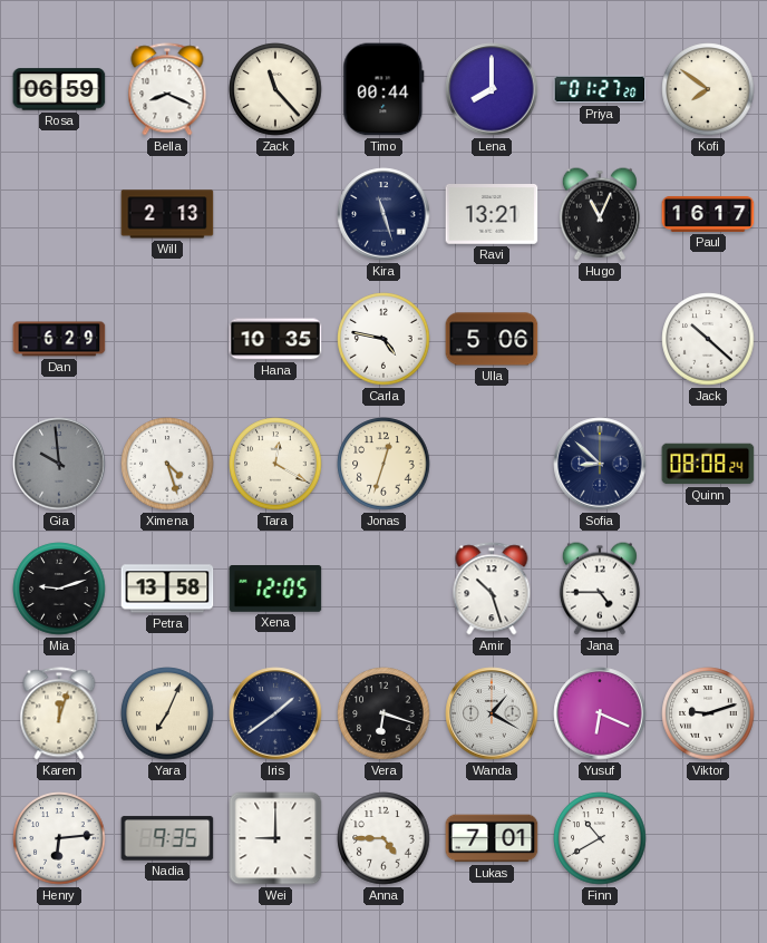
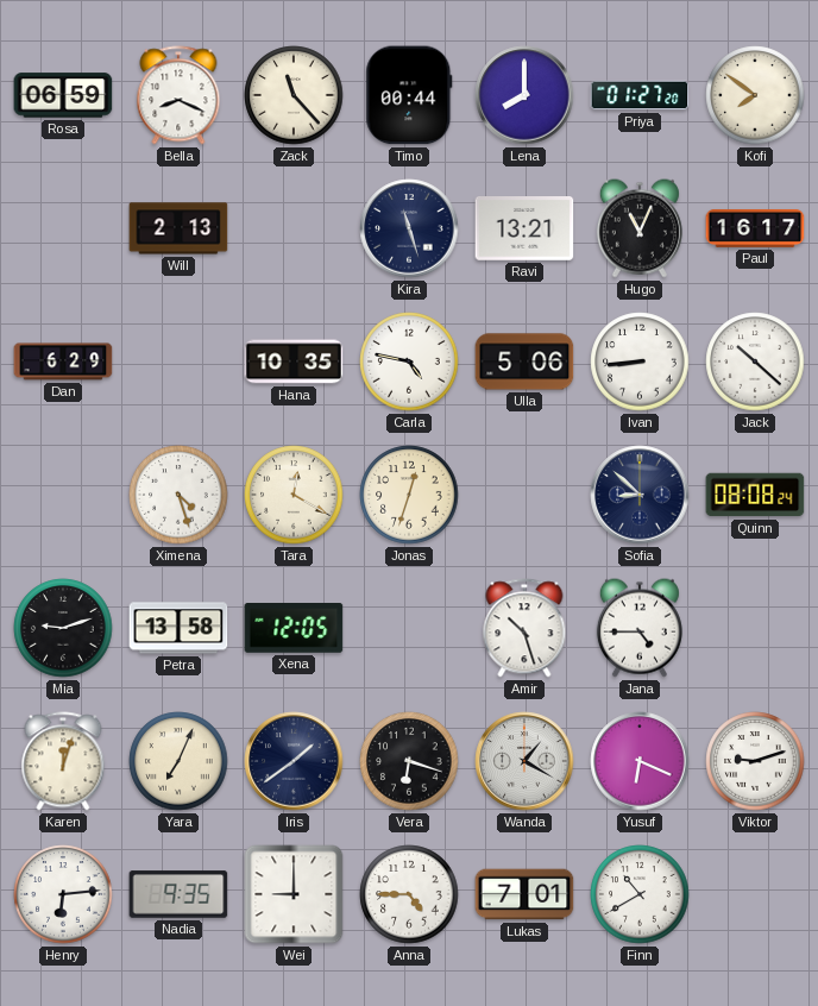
Ivan: none -> 8:44 (640, 361)
Gia: 9:59 -> none (59, 464)
